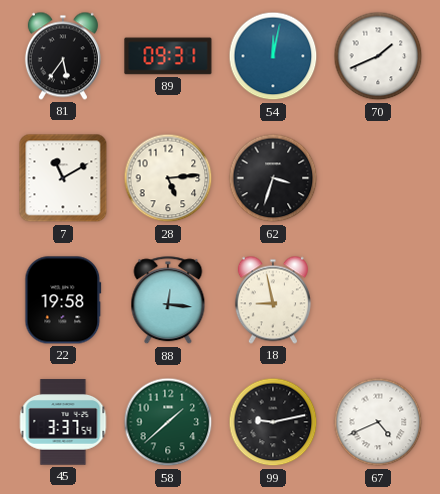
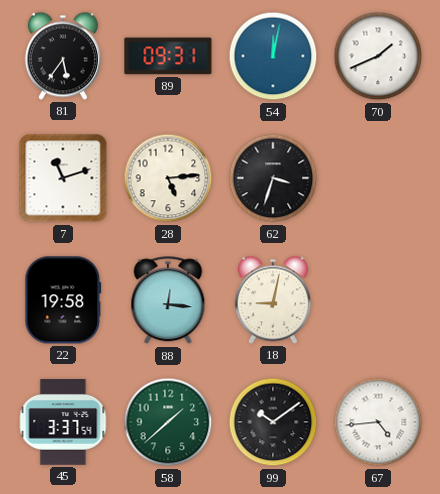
7: 11:10 -> 11:12 (63, 178)
18: 8:58 -> 9:02 (273, 300)
99: 9:13 -> 10:09 (273, 422)
67: 4:41 -> 4:44 (378, 422)
